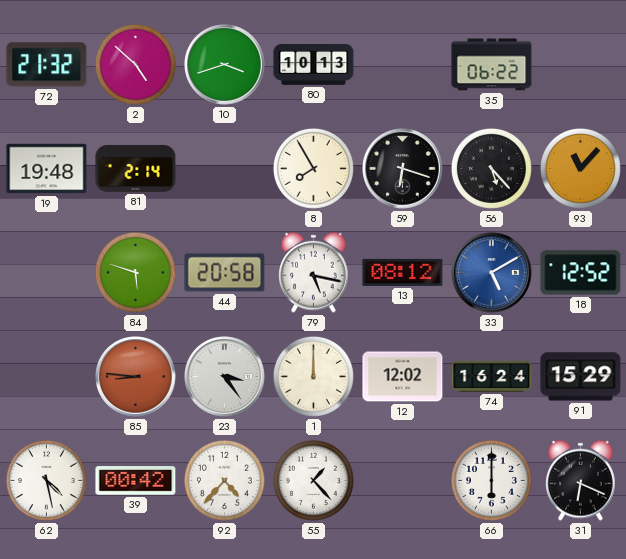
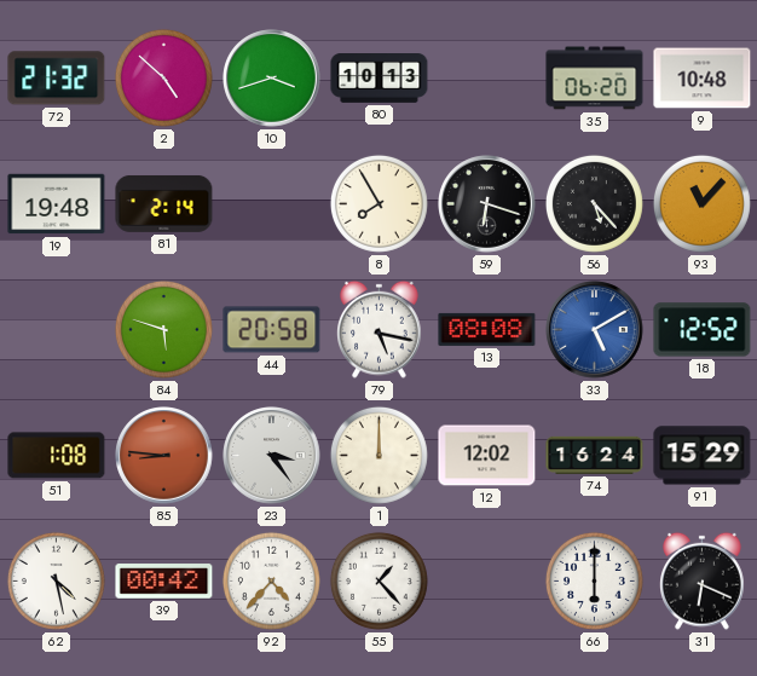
35: 06:22 -> 06:20 (595, 79)
9: none -> 10:48 (703, 79)
13: 08:12 -> 08:08 (487, 329)
51: none -> 1:08 (57, 456)
